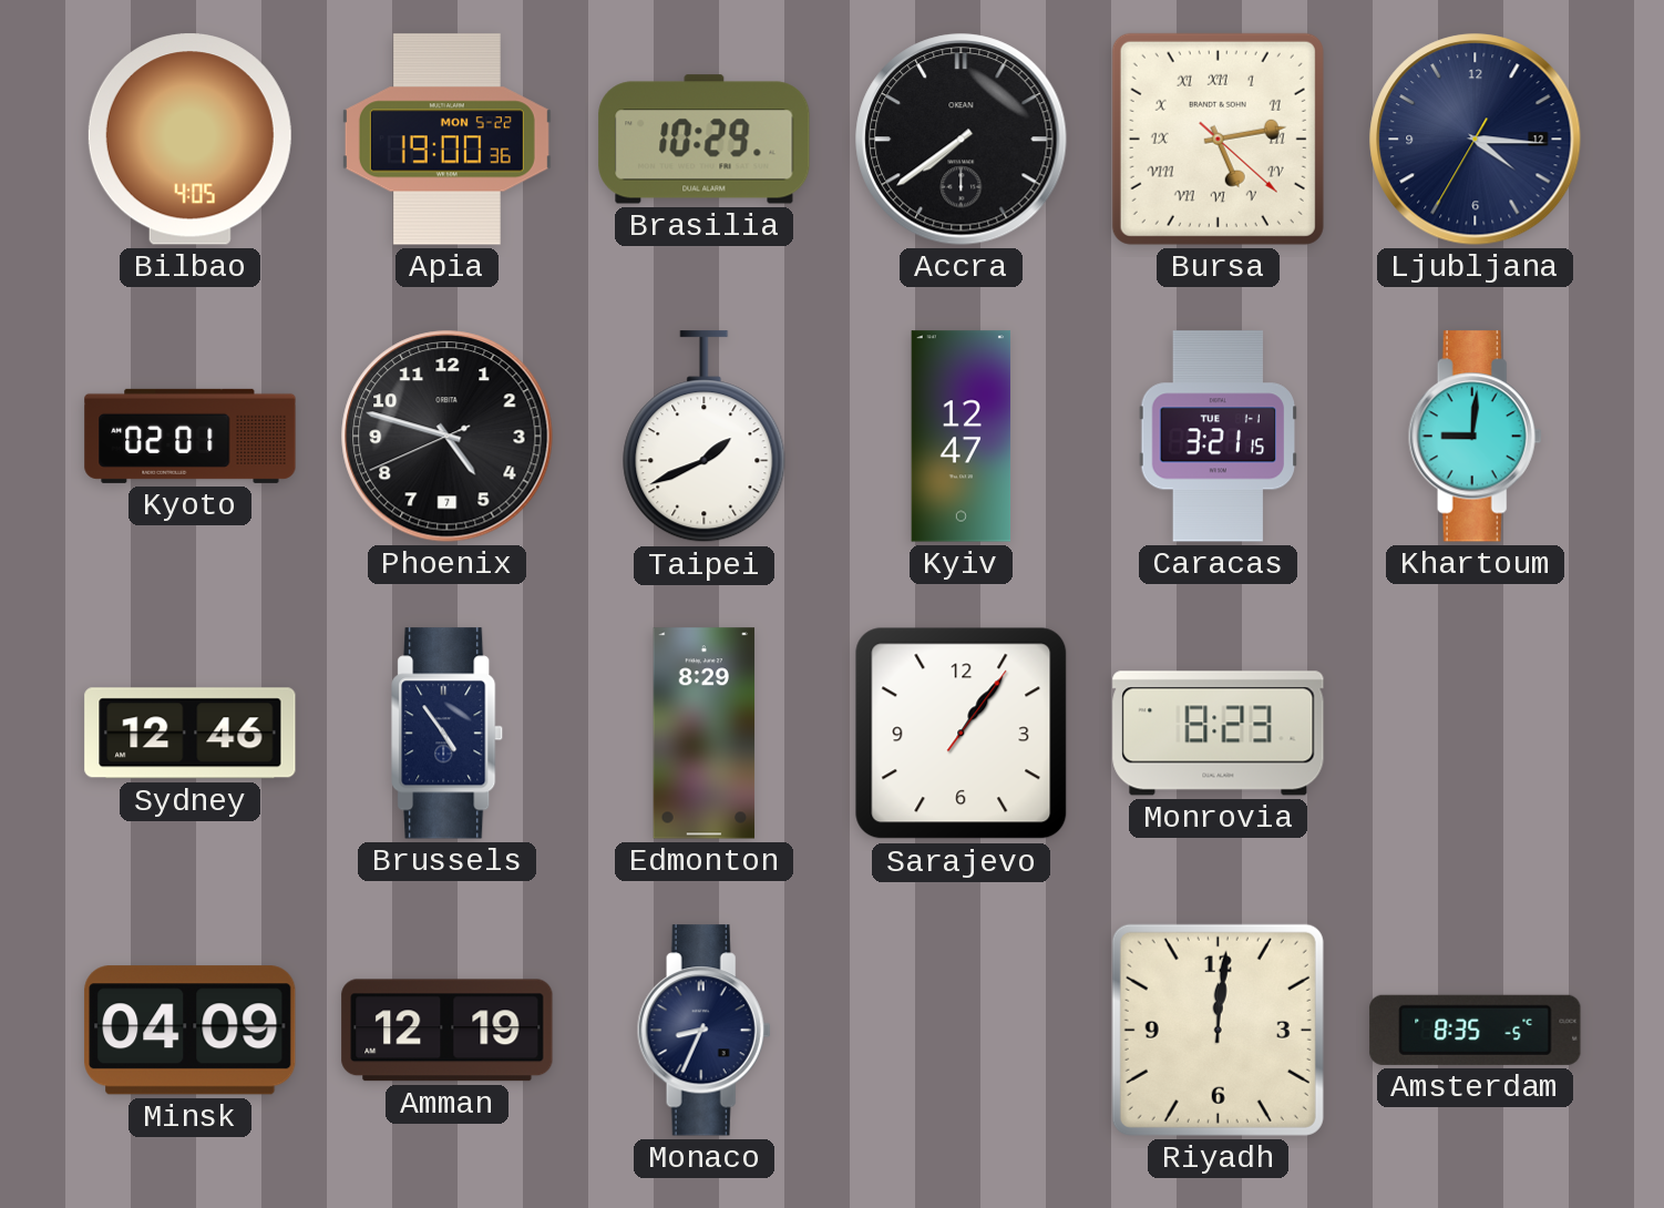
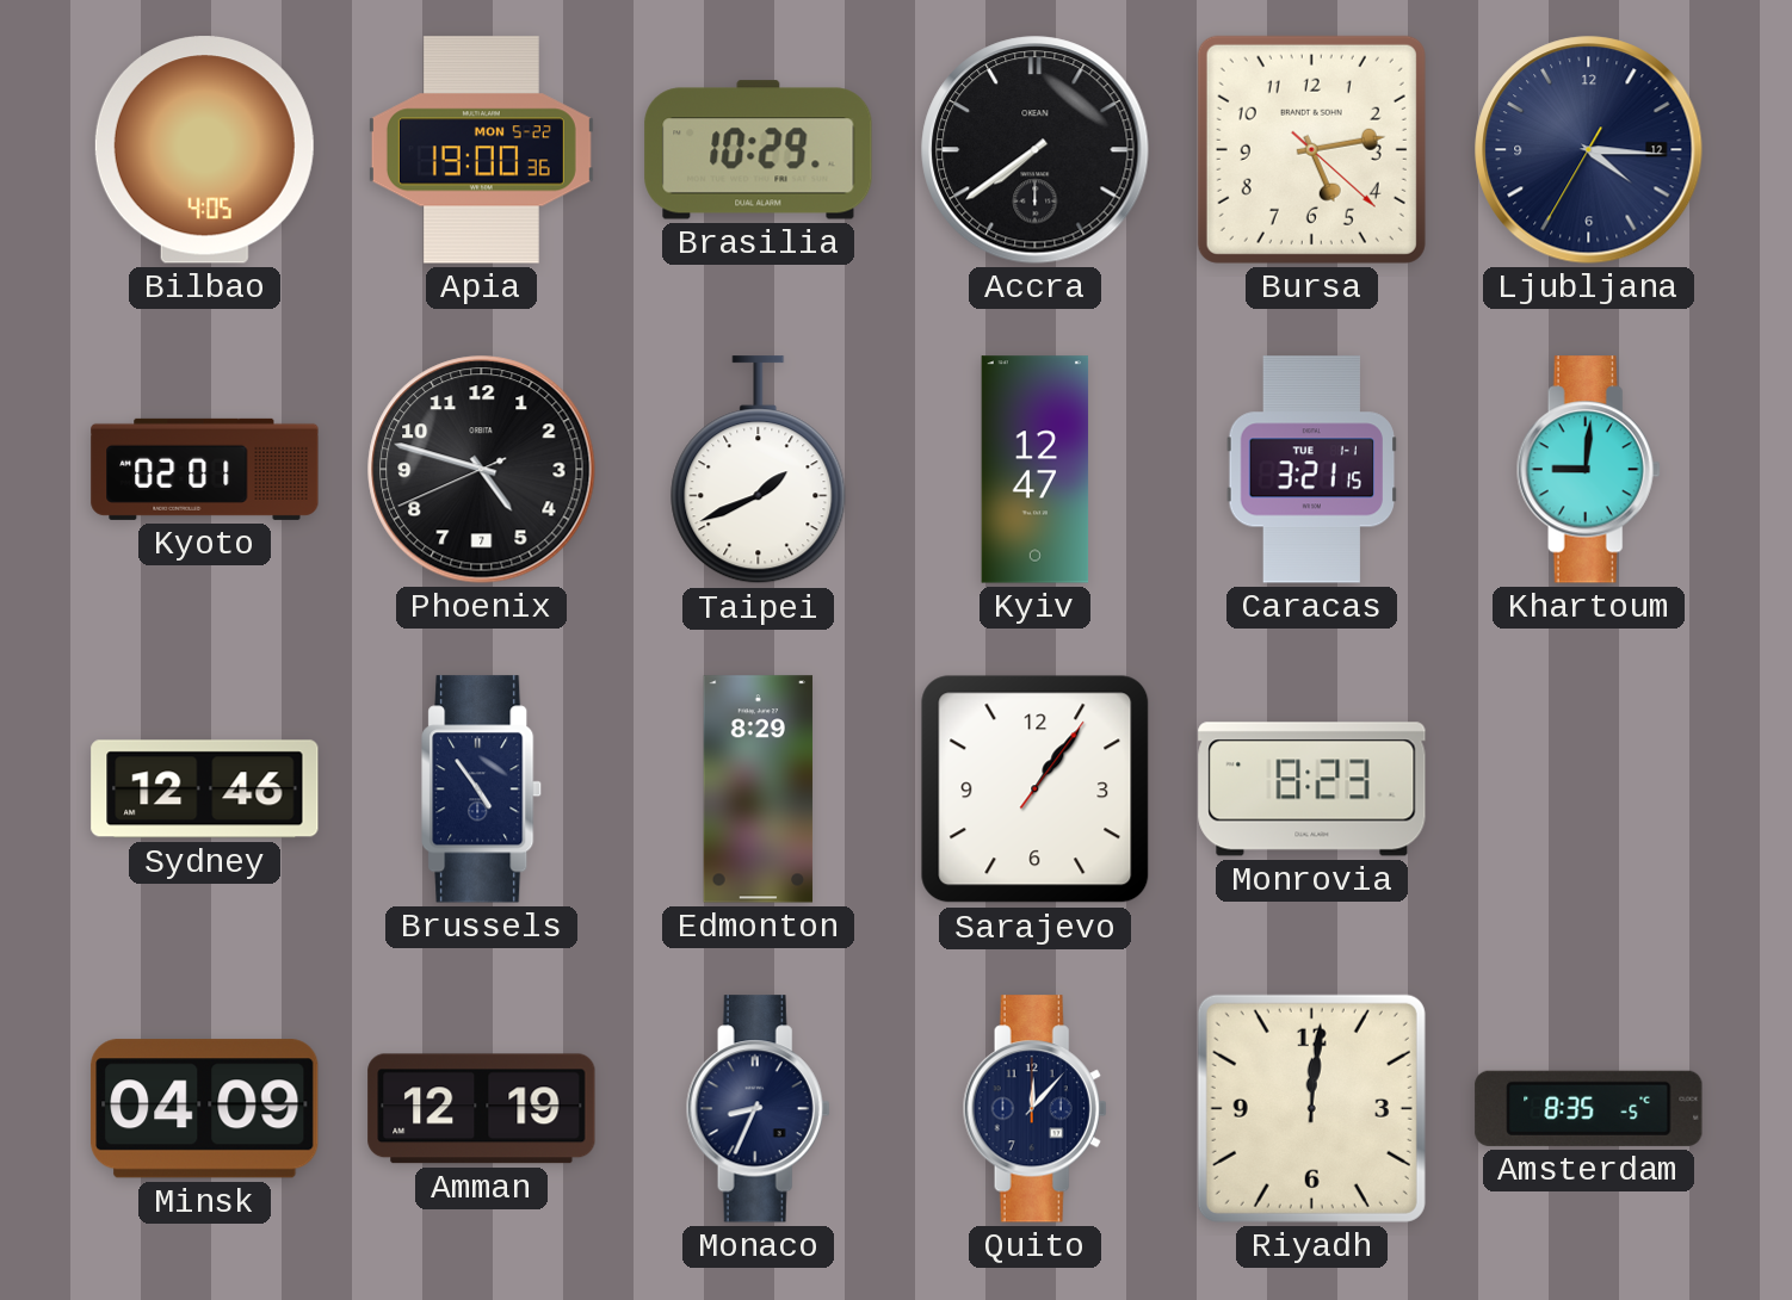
Bursa numerals: Roman -> Arabic (1311, 149)
Quito: none -> 12:07 (1034, 1109)
